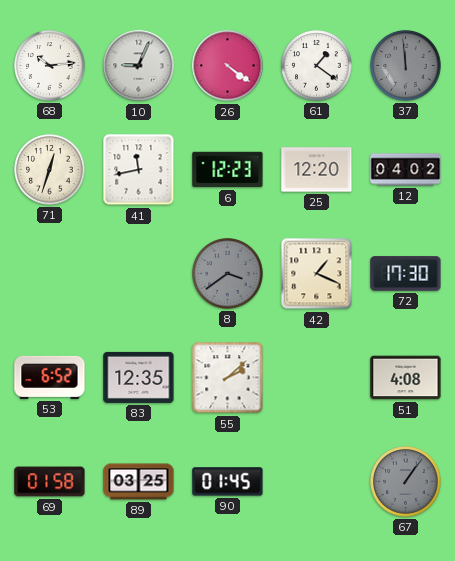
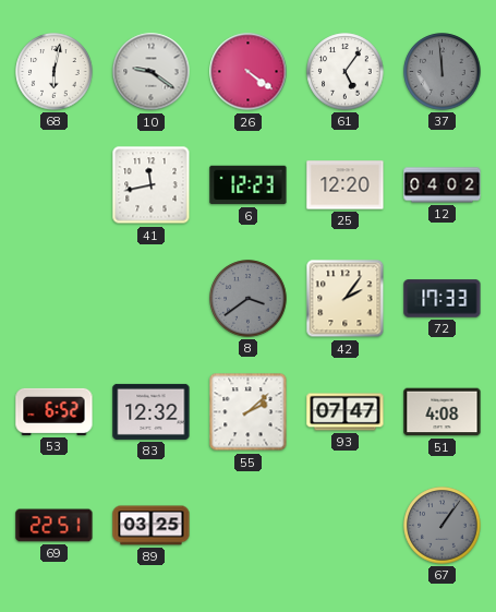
68: 10:14 -> 6:02 (55, 72)
10: 9:04 -> 9:21 (152, 72)
61: 1:21 -> 5:06 (346, 72)
71: 12:33 -> none (50, 170)
42: 1:19 -> 2:06 (346, 299)
72: 17:30 -> 17:33 (443, 299)
83: 12:35 -> 12:32 (152, 411)
93: none -> 07:47 (346, 412)
69: 01:58 -> 22:51 (55, 526)
90: 01:45 -> none (228, 482)
